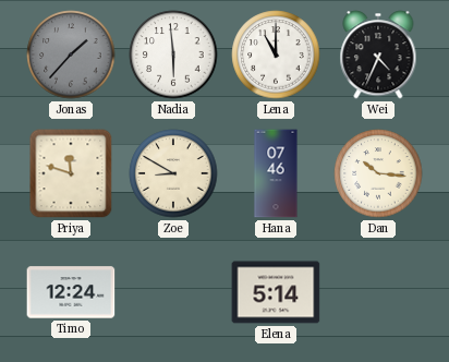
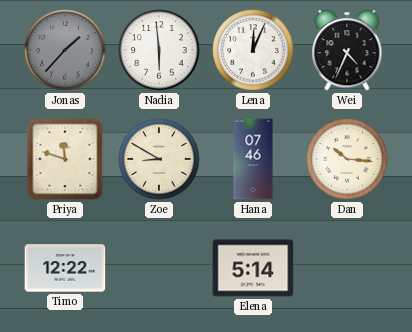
Lena: 11:00 -> 12:04 (253, 50)
Timo: 12:24 -> 12:22 (65, 268)
